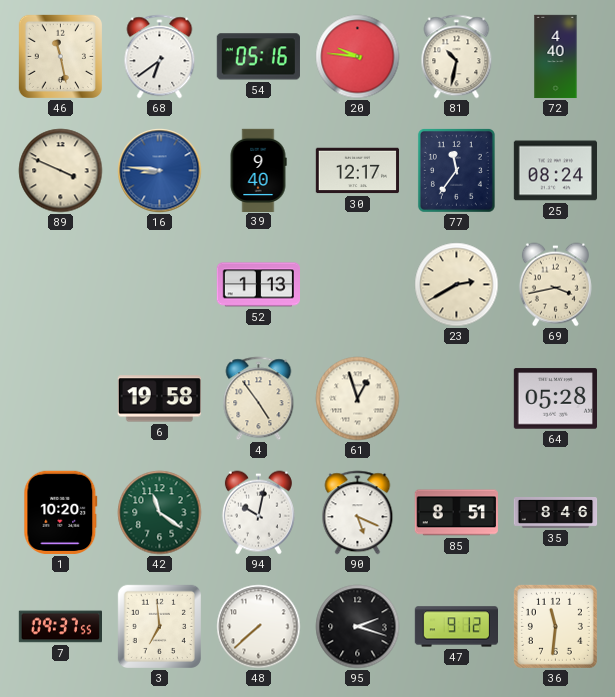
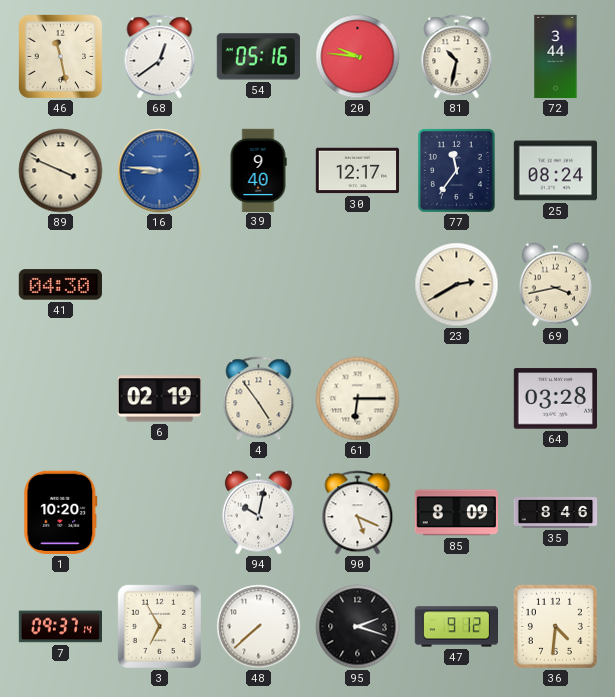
68: 6:39 -> 12:39 (160, 57)
72: 4:40 -> 3:44 (556, 57)
41: none -> 04:30 (60, 285)
52: 1:13 -> none (258, 285)
6: 19:58 -> 02:19 (159, 399)
61: 12:57 -> 6:15 (358, 399)
64: 05:28 -> 03:28 (555, 399)
42: 11:21 -> none (160, 513)
85: 8:51 -> 8:09 (456, 513)
7: 09:37:55 -> 09:37:14 (60, 627)
3: 6:59 -> 6:55 (159, 626)
36: 11:31 -> 4:31 (555, 626)
